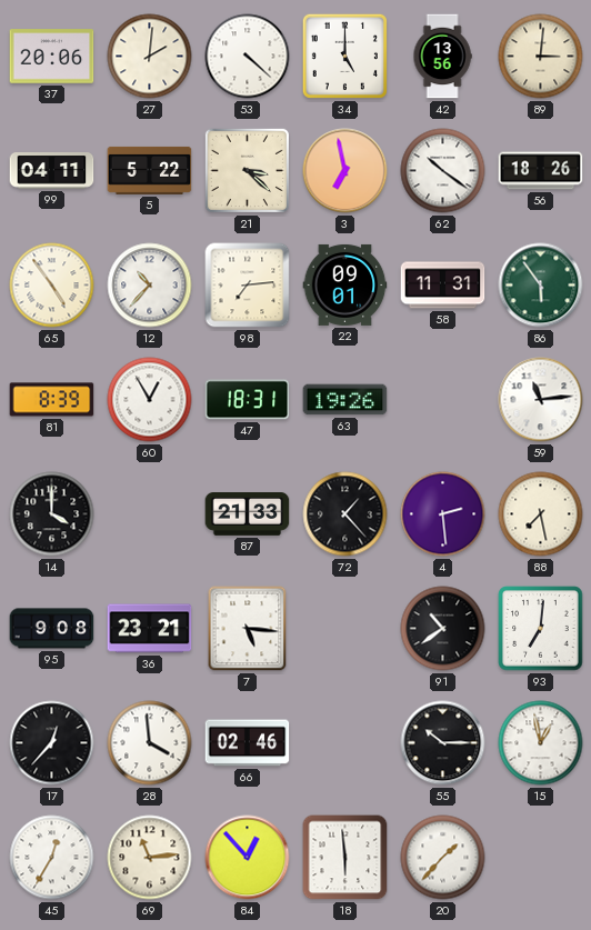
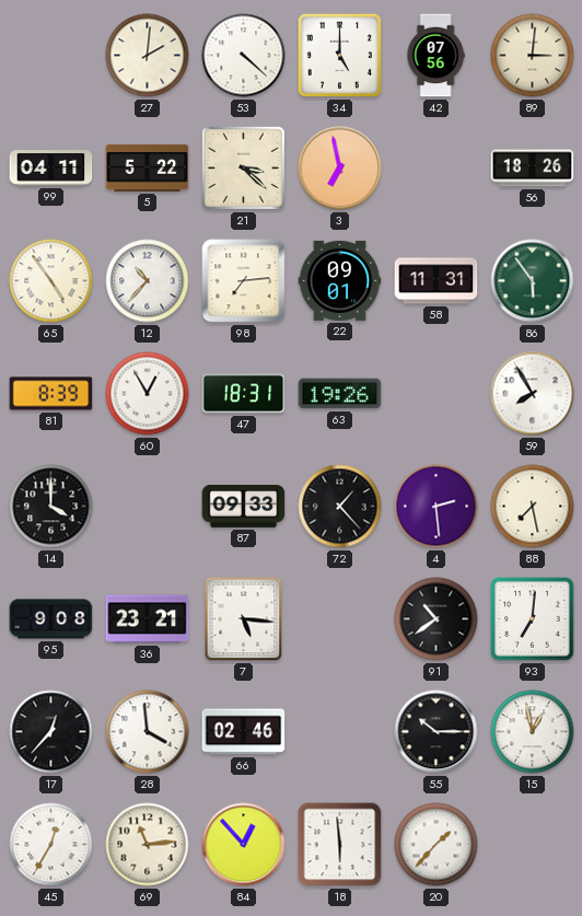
37: 20:06 -> none (52, 57)
42: 13:56 -> 07:56 (435, 56)
62: 10:21 -> none (443, 171)
59: 11:14 -> 7:55 (533, 394)
87: 21:33 -> 09:33 (244, 507)
